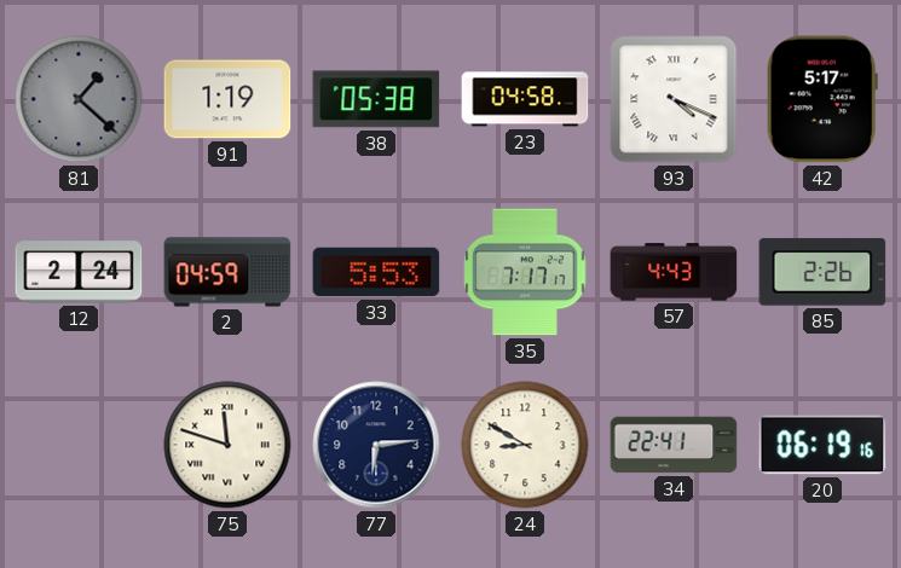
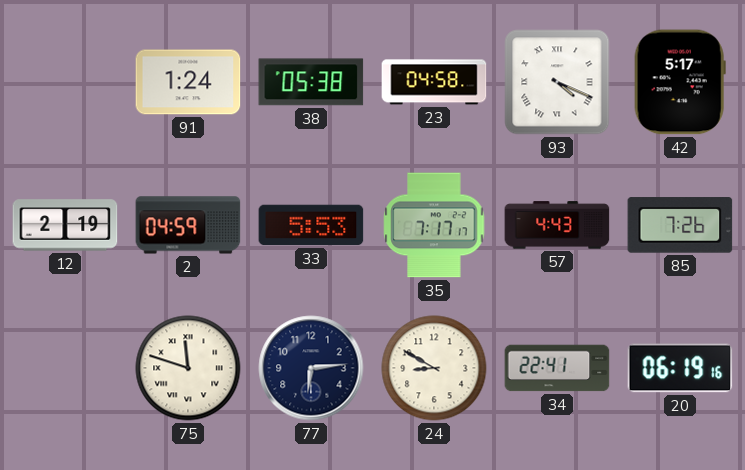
81: 1:22 -> none (79, 99)
91: 1:19 -> 1:24 (188, 82)
12: 2:24 -> 2:19 (65, 225)
85: 2:26 -> 7:26 (680, 225)
